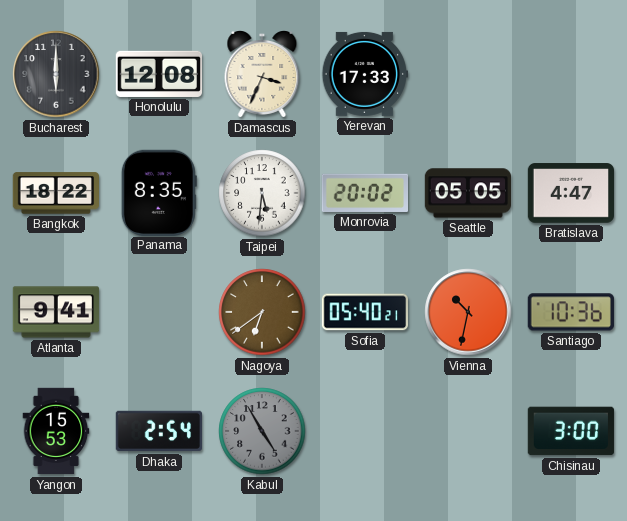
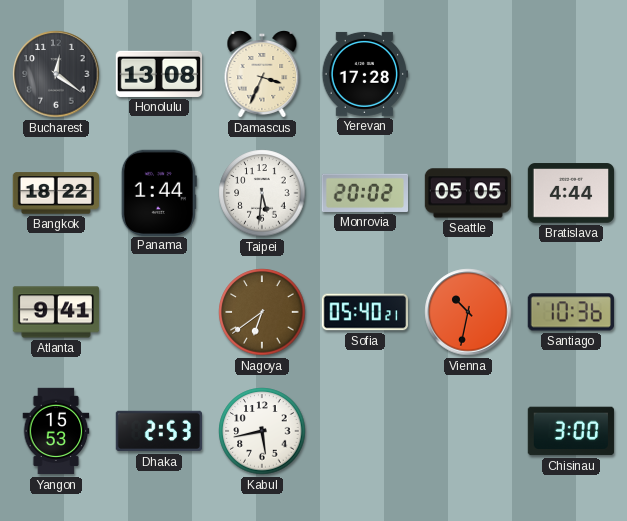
Bucharest: 6:00 -> 12:21 (56, 74)
Honolulu: 12:08 -> 13:08 (158, 74)
Yerevan: 17:33 -> 17:28 (364, 74)
Panama: 8:35 -> 1:44 (159, 192)
Bratislava: 4:47 -> 4:44 (571, 193)
Dhaka: 2:54 -> 2:53 (158, 431)
Kabul: 4:55 -> 5:43 (262, 431)
Kabul dial: grey -> white (262, 431)
